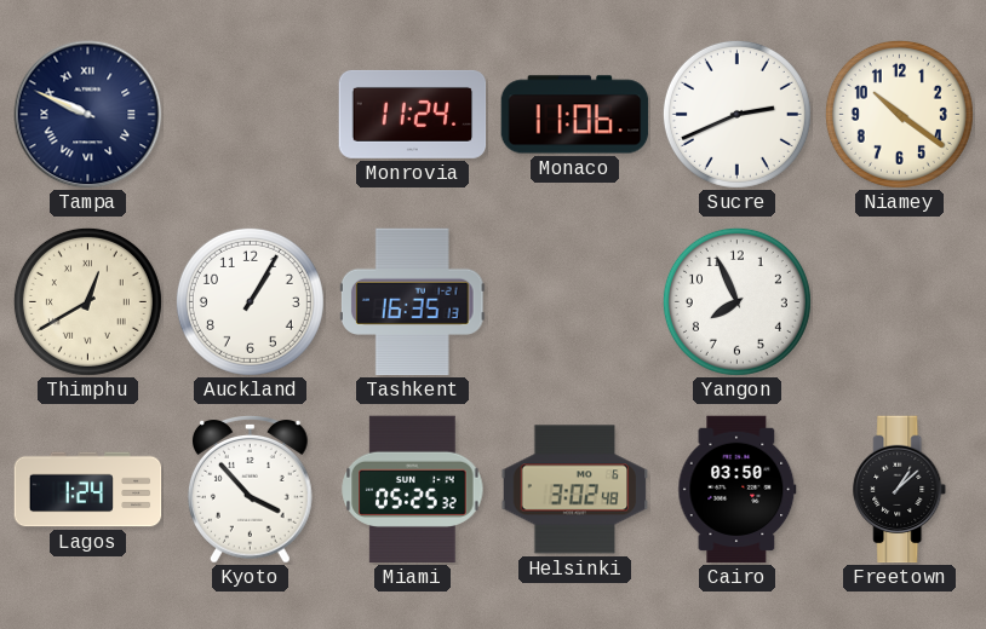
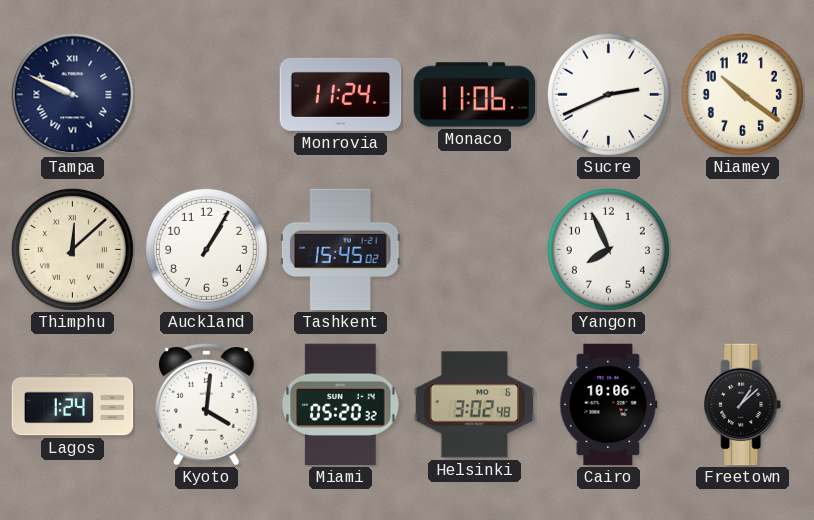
Thimphu: 12:40 -> 12:08 (72, 249)
Tashkent: 16:35 -> 15:45 (340, 250)
Kyoto: 3:53 -> 4:01 (207, 405)
Miami: 05:25 -> 05:20 (341, 405)
Cairo: 03:50 -> 10:06 (609, 405)
